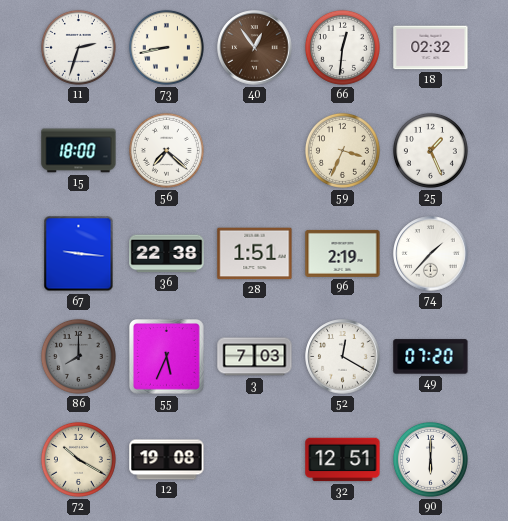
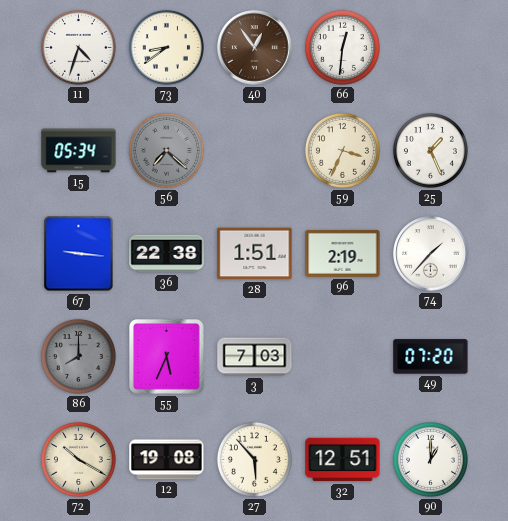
11: 2:33 -> 4:33 (78, 47)
73: 8:43 -> 8:39 (166, 47)
18: 02:32 -> none (431, 48)
15: 18:00 -> 05:34 (79, 151)
56 dial: white -> grey (166, 150)
52: 12:20 -> none (343, 357)
27: none -> 5:53 (254, 459)
90: 6:00 -> 1:00 (430, 459)
